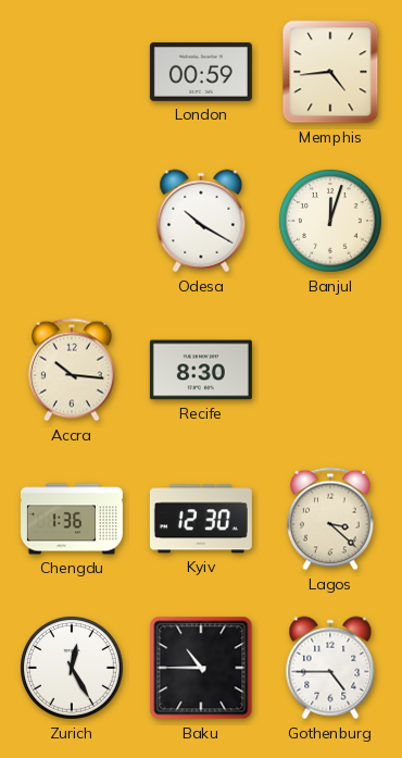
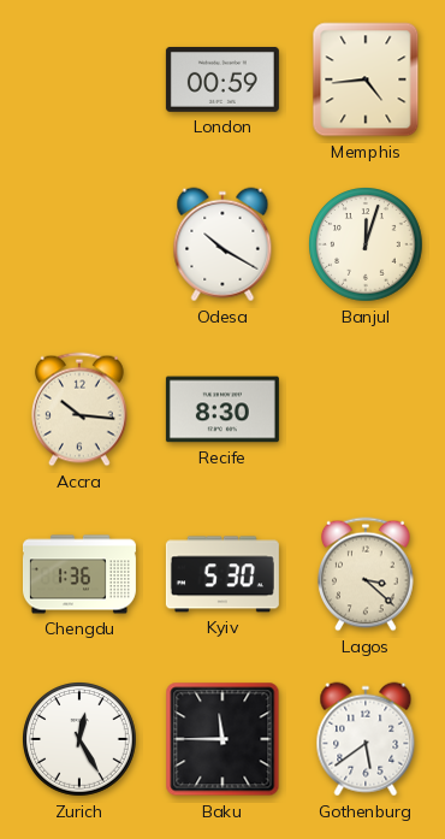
Kyiv: 12:30 -> 5:30 (222, 574)
Baku: 10:45 -> 11:45 (222, 739)
Gothenburg: 4:45 -> 5:39 (366, 739)
